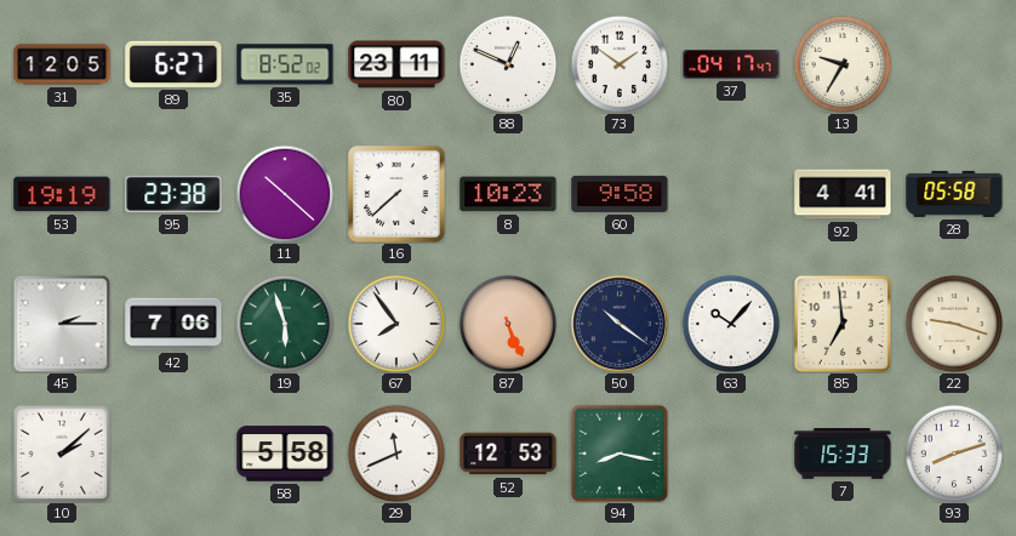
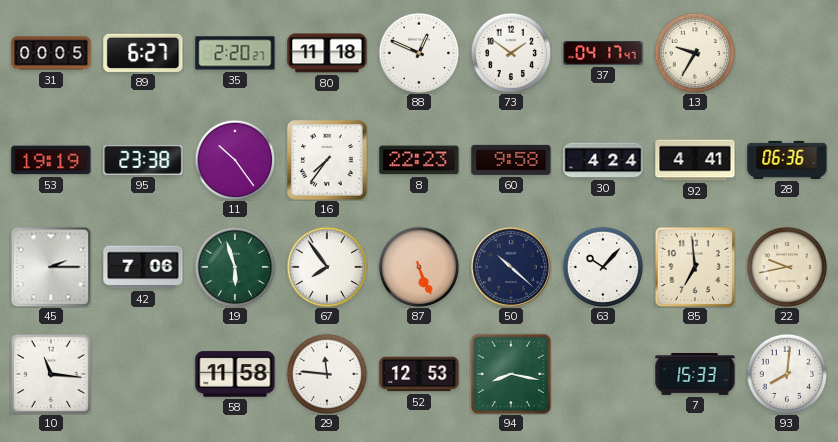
31: 12:05 -> 00:05 (51, 53)
35: 8:52 -> 2:20 (235, 53)
80: 23:11 -> 11:18 (327, 53)
11: 10:22 -> 10:24 (235, 160)
16: 7:38 -> 7:36 (328, 161)
8: 10:23 -> 22:23 (419, 160)
30: none -> 4:24 (603, 160)
28: 05:58 -> 06:36 (787, 160)
50: 10:21 -> 10:22 (511, 267)
22: 9:18 -> 9:43 (787, 267)
10: 2:08 -> 11:16 (50, 373)
58: 5:58 -> 11:58 (235, 374)
29: 11:41 -> 11:46 (327, 374)
93: 8:12 -> 8:01 (787, 374)
